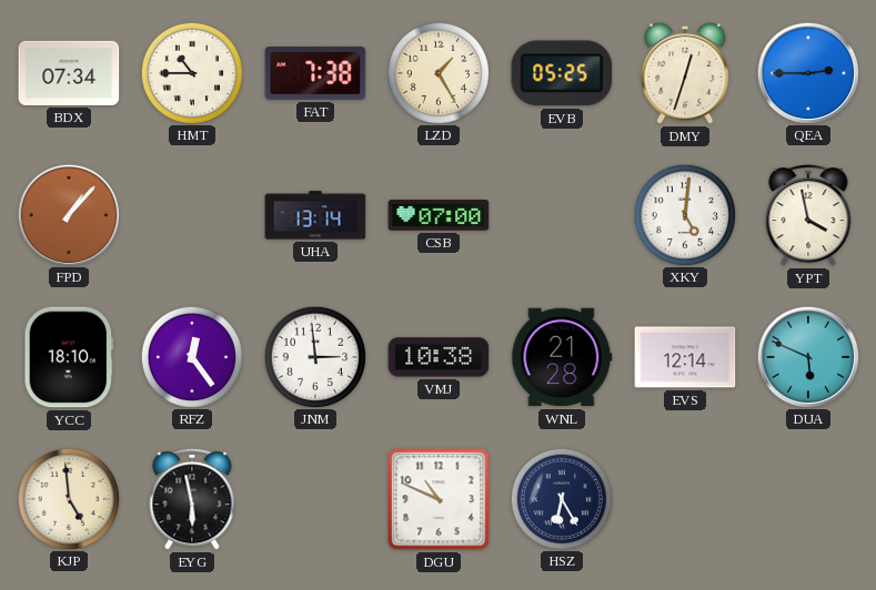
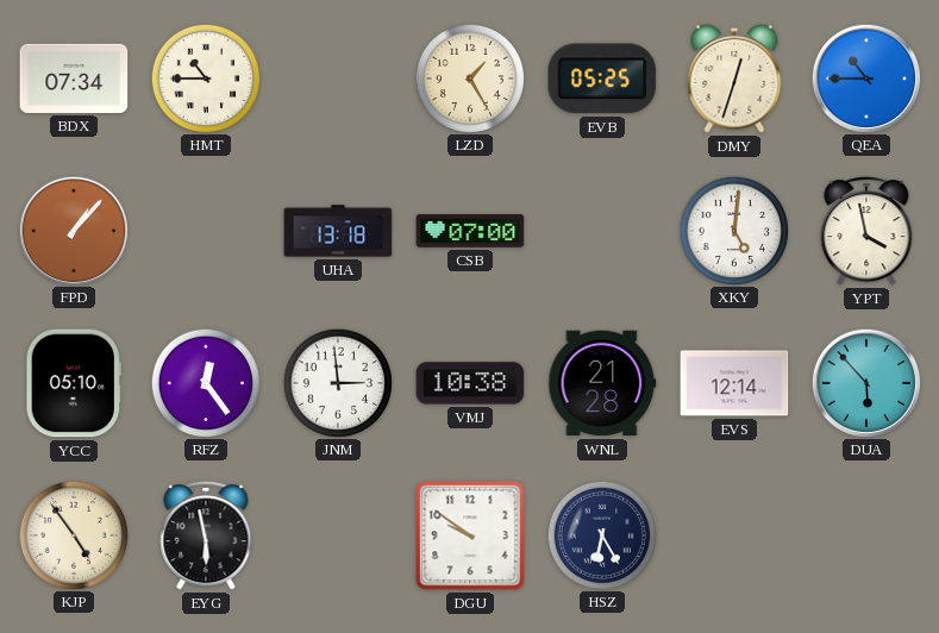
FAT: 7:38 -> none (315, 73)
QEA: 2:45 -> 10:45 (865, 77)
UHA: 13:14 -> 13:18 (338, 231)
YCC: 18:10 -> 05:10 (73, 383)
DUA: 5:49 -> 5:53 (865, 382)
KJP: 4:59 -> 4:54 (73, 534)
DGU: 10:49 -> 9:51 (470, 535)
